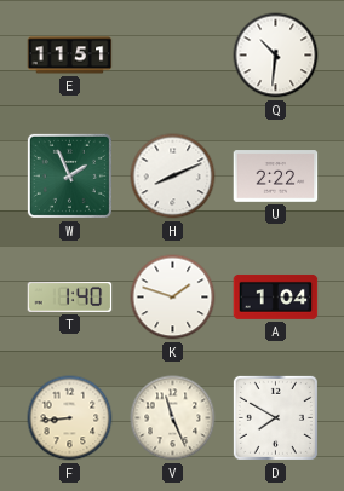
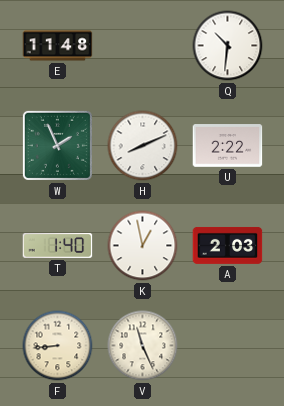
E: 11:51 -> 11:48 (58, 46)
K: 1:48 -> 12:58 (143, 246)
A: 1:04 -> 2:03 (228, 245)
D: 7:50 -> none (275, 417)
